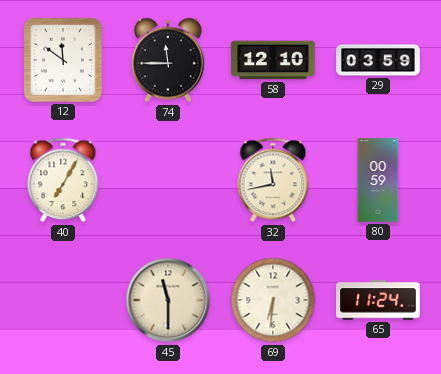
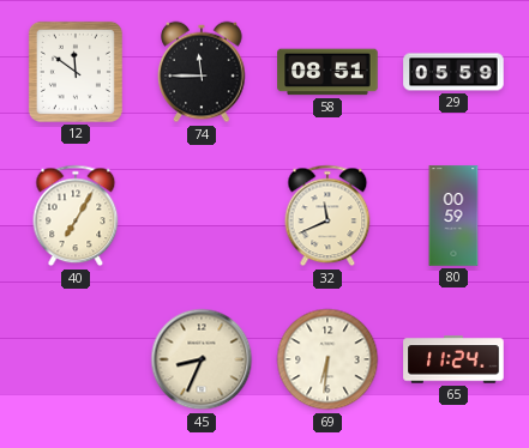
58: 12:10 -> 08:51 (327, 72)
29: 03:59 -> 05:59 (453, 72)
32: 11:43 -> 11:41 (327, 216)
45: 11:30 -> 8:34 (202, 359)
